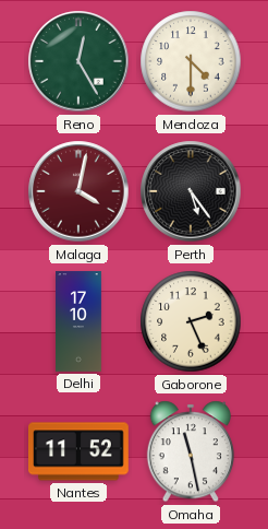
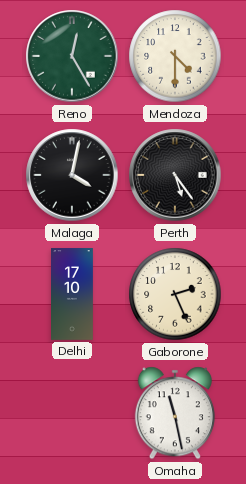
Malaga dial: burgundy -> black (72, 175)
Nantes: 11:52 -> none (80, 451)
